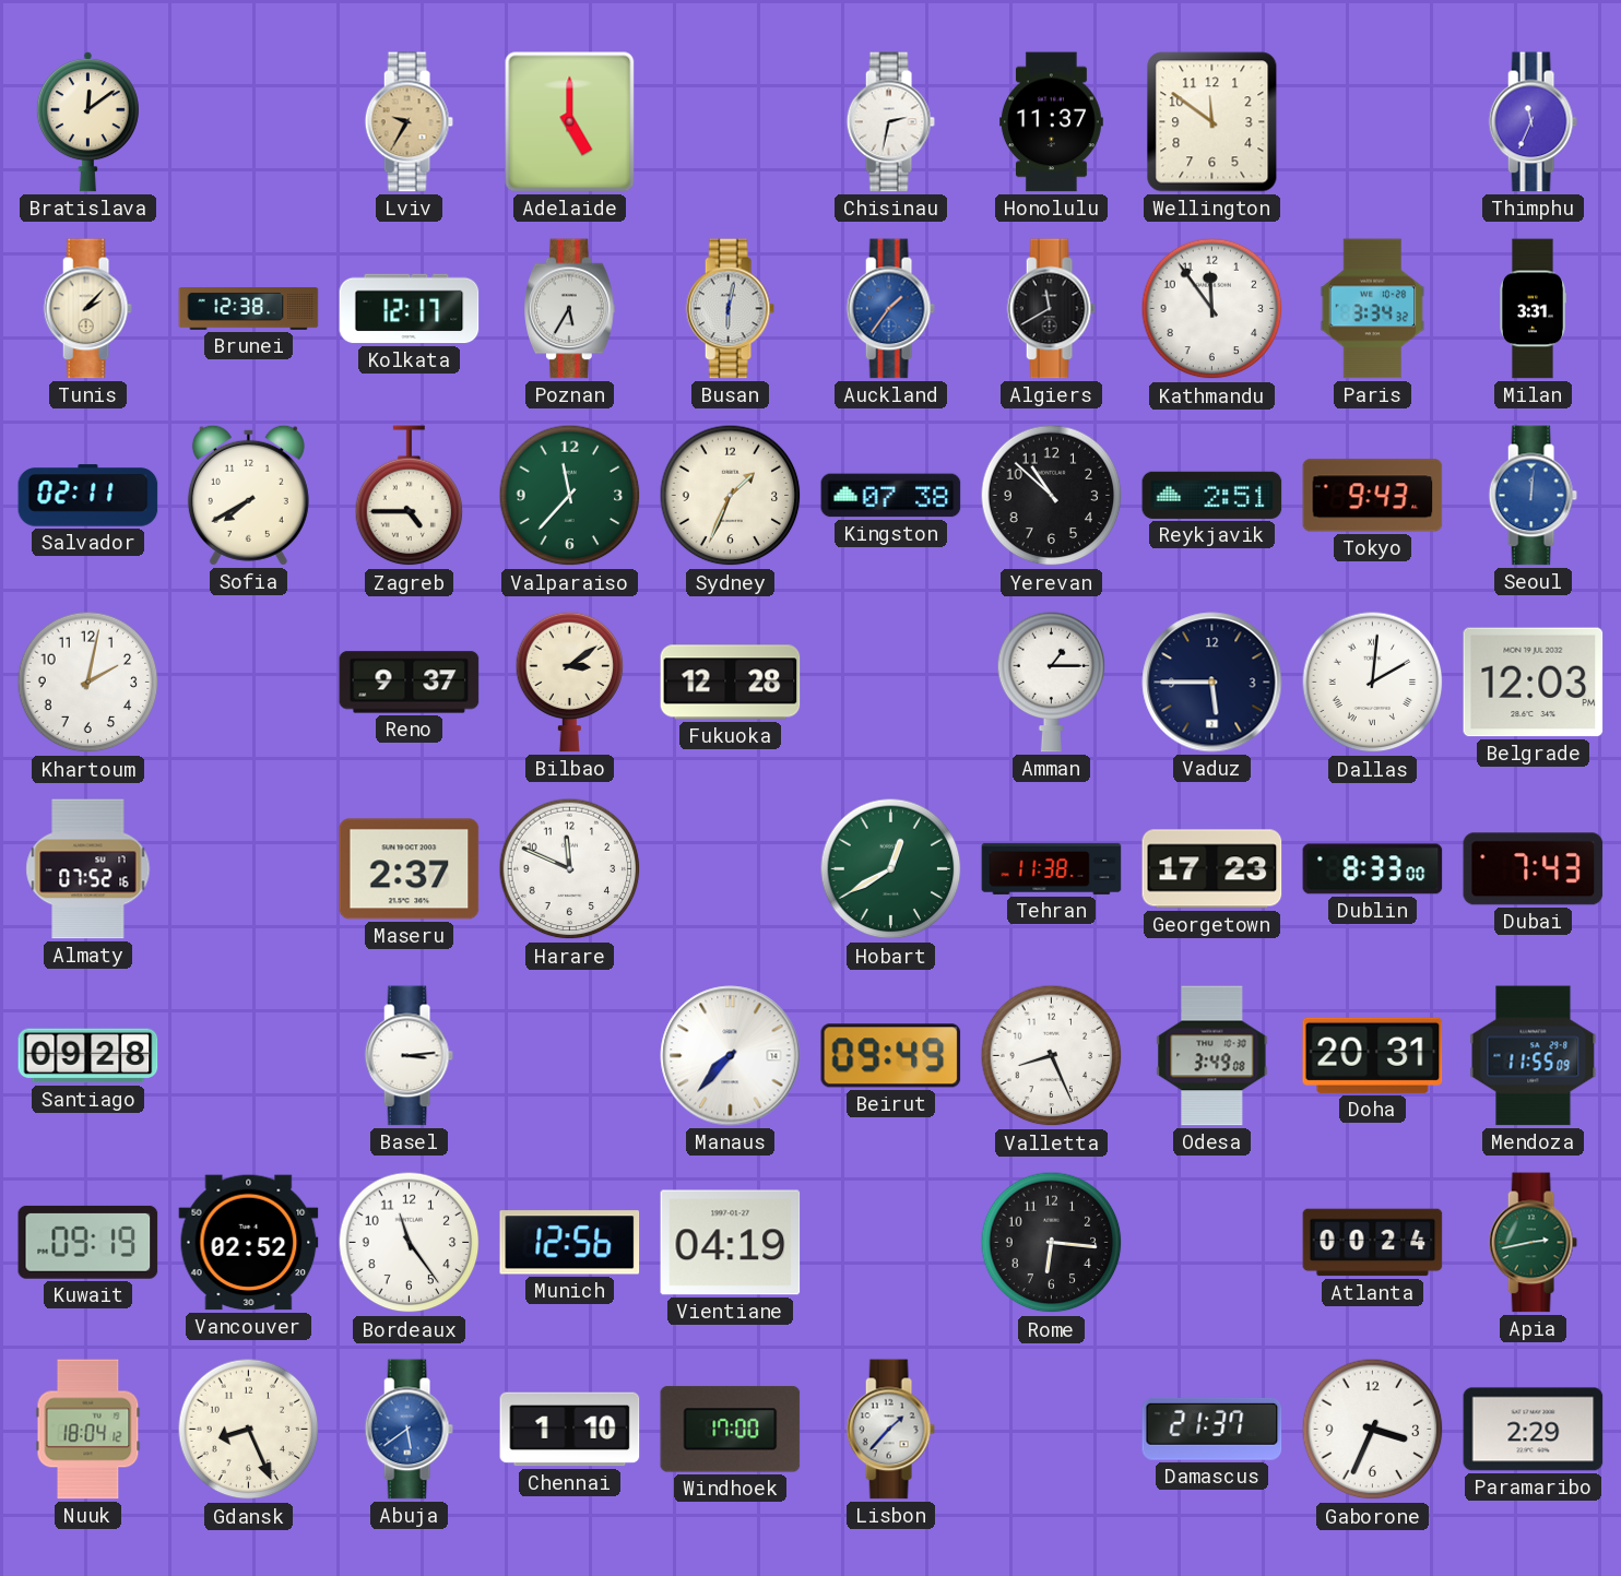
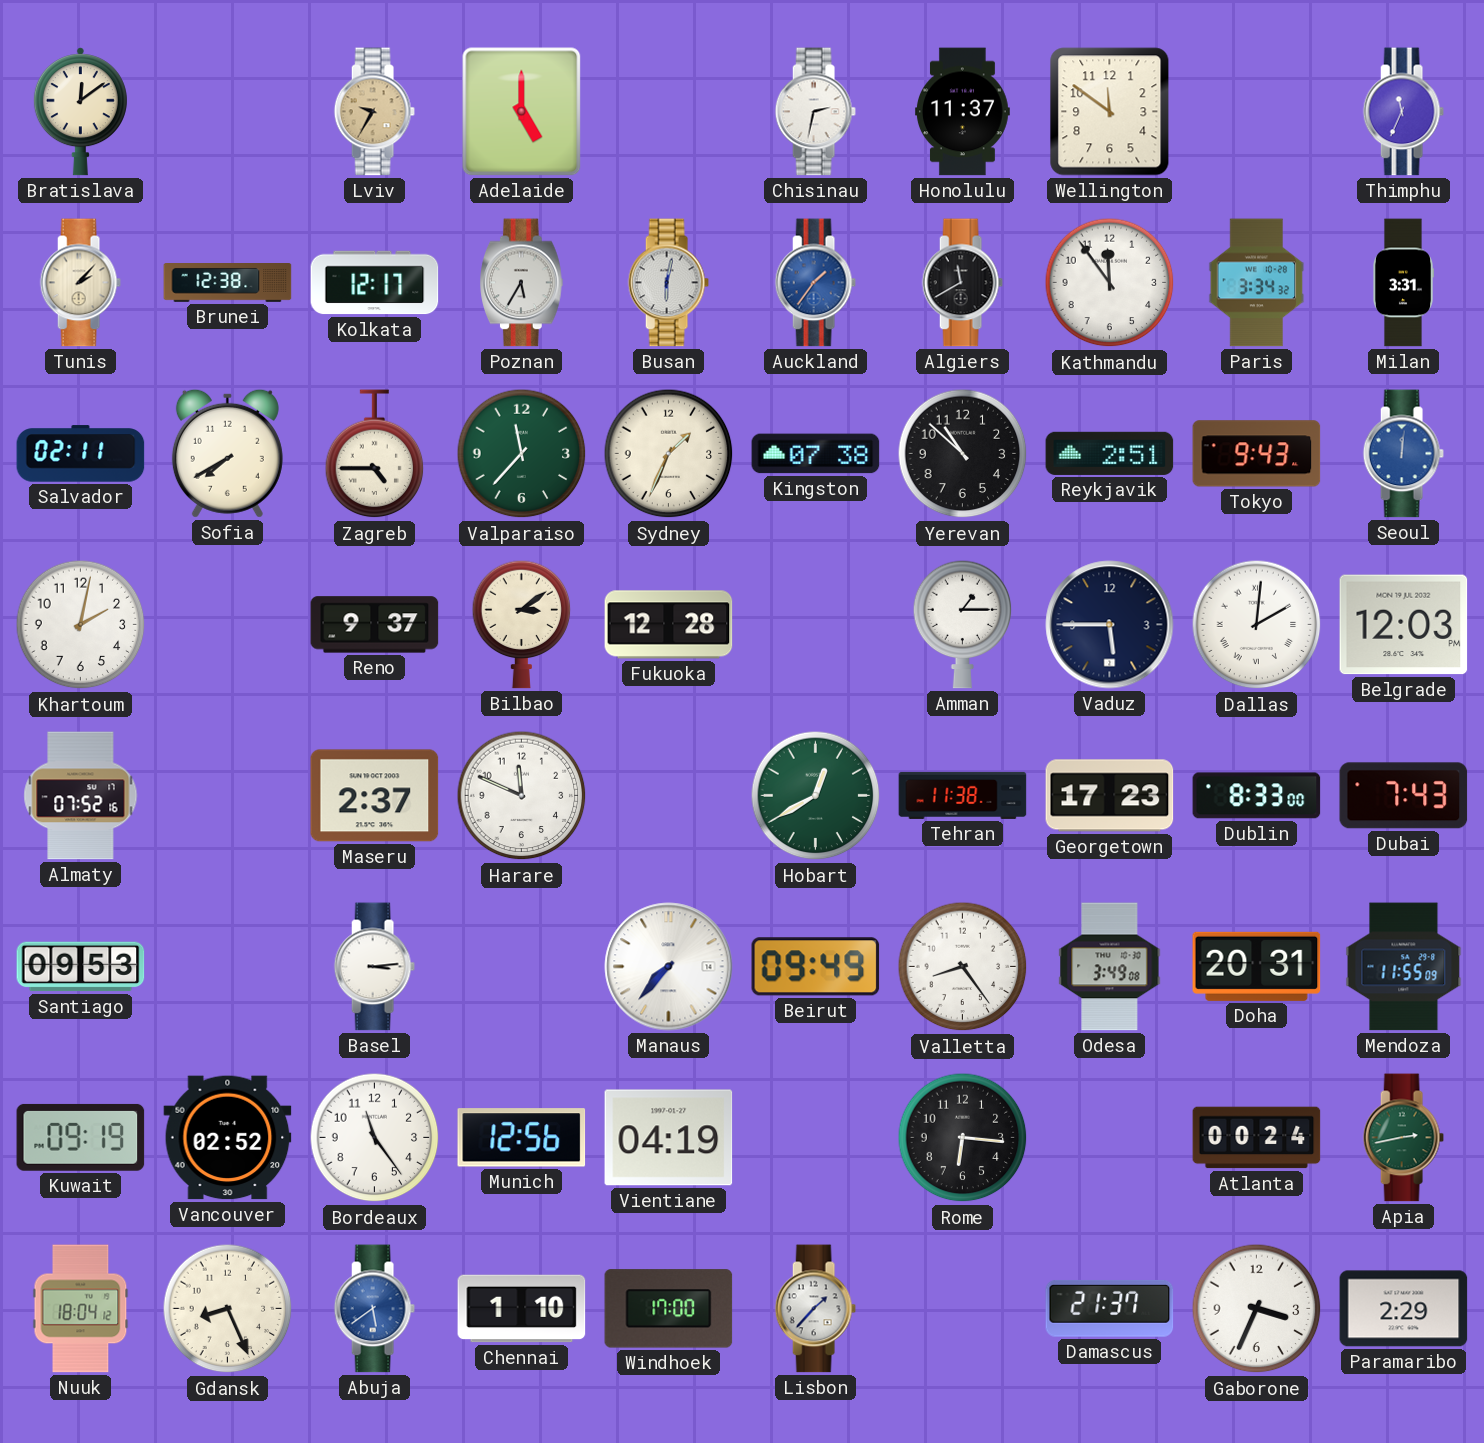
Santiago: 09:28 -> 09:53 (81, 967)
Valletta: 8:26 -> 8:24 (963, 967)
